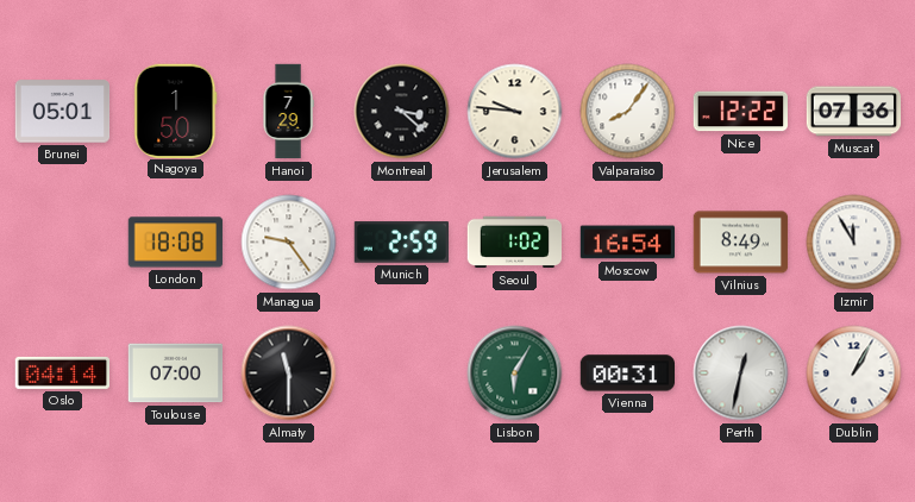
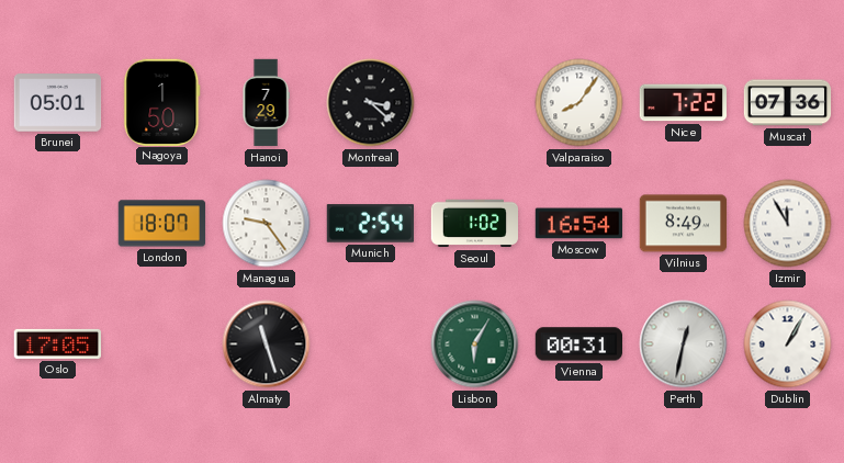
Jerusalem: 9:46 -> none (515, 112)
Nice: 12:22 -> 7:22 (684, 103)
London: 18:08 -> 18:07 (162, 224)
Munich: 2:59 -> 2:54 (370, 224)
Oslo: 04:14 -> 17:05 (57, 343)
Toulouse: 07:00 -> none (176, 374)
Almaty: 11:30 -> 11:27 (267, 345)
